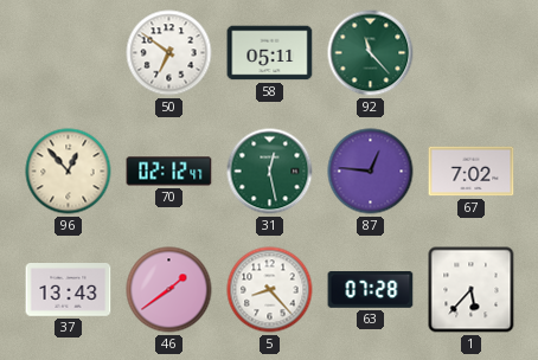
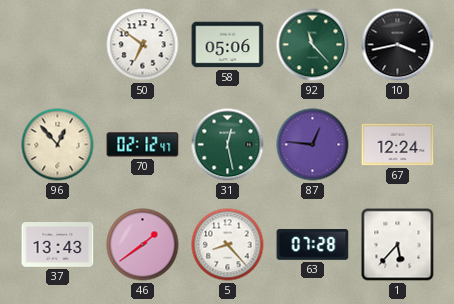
58: 05:11 -> 05:06 (228, 45)
10: none -> 3:43 (398, 45)
67: 7:02 -> 12:24 (398, 145)
